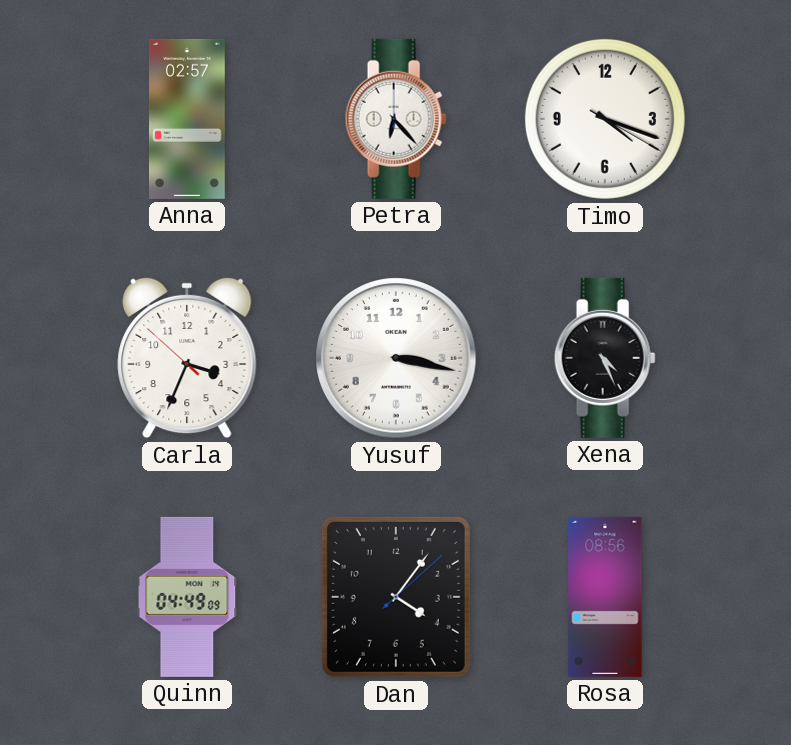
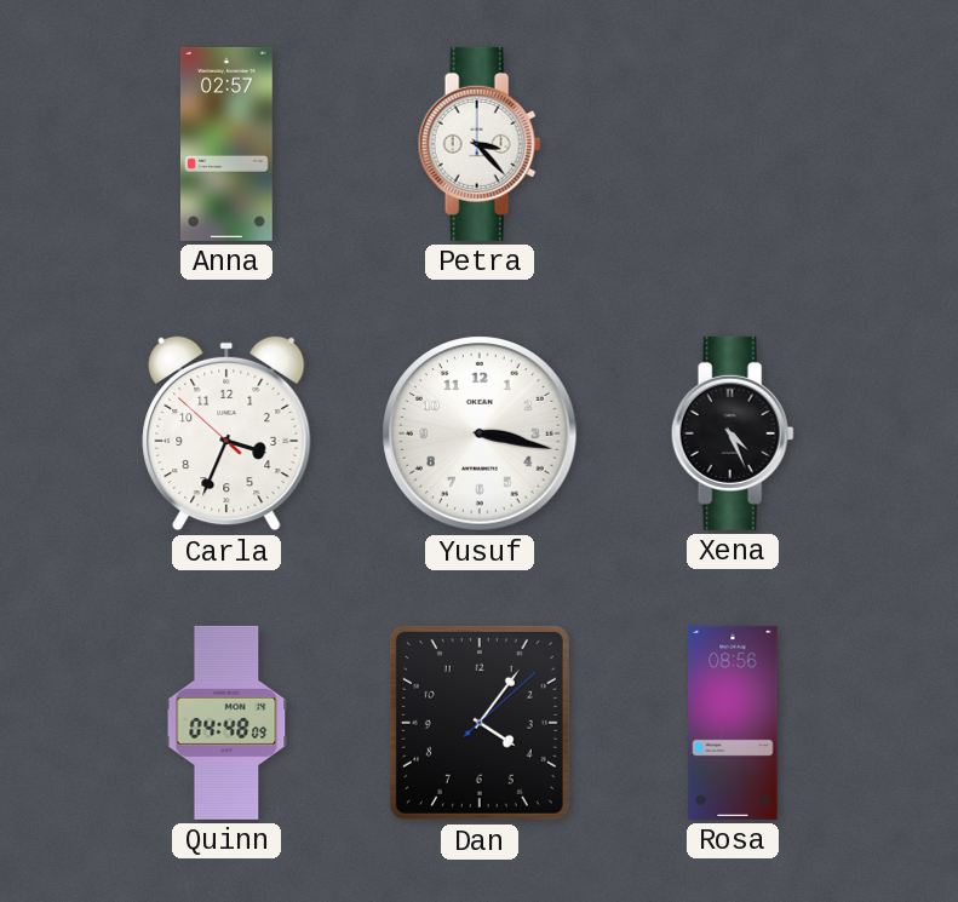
Petra: 6:23 -> 3:23 (480, 144)
Timo: 4:18 -> none (605, 119)
Quinn: 04:49 -> 04:48 (226, 723)
